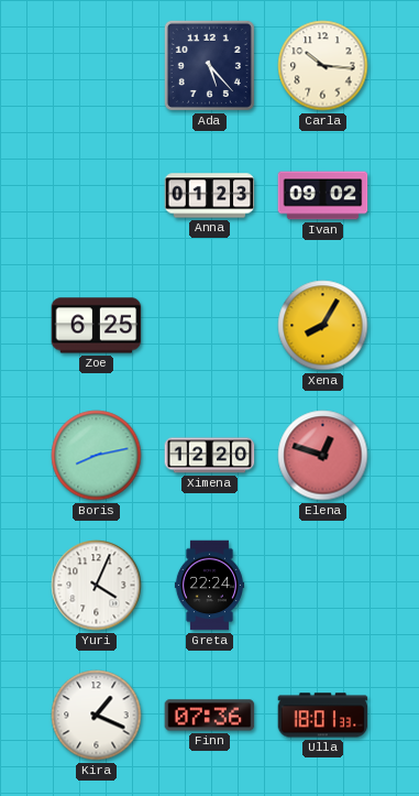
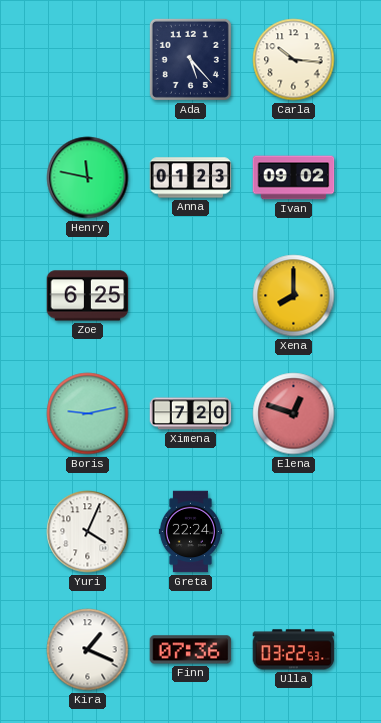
Henry: none -> 11:47 (88, 178)
Xena: 8:05 -> 8:00 (294, 296)
Boris: 8:13 -> 9:13 (88, 414)
Ximena: 12:20 -> 7:20 (191, 414)
Ulla: 18:01 -> 03:22 (294, 650)
